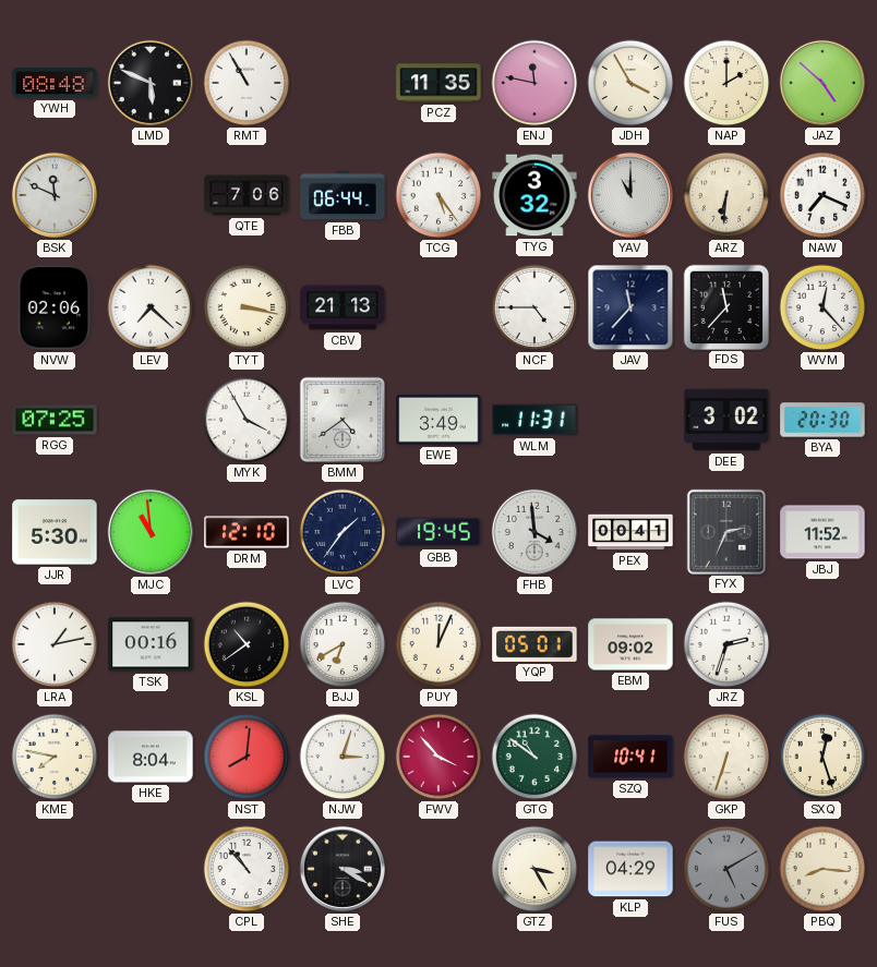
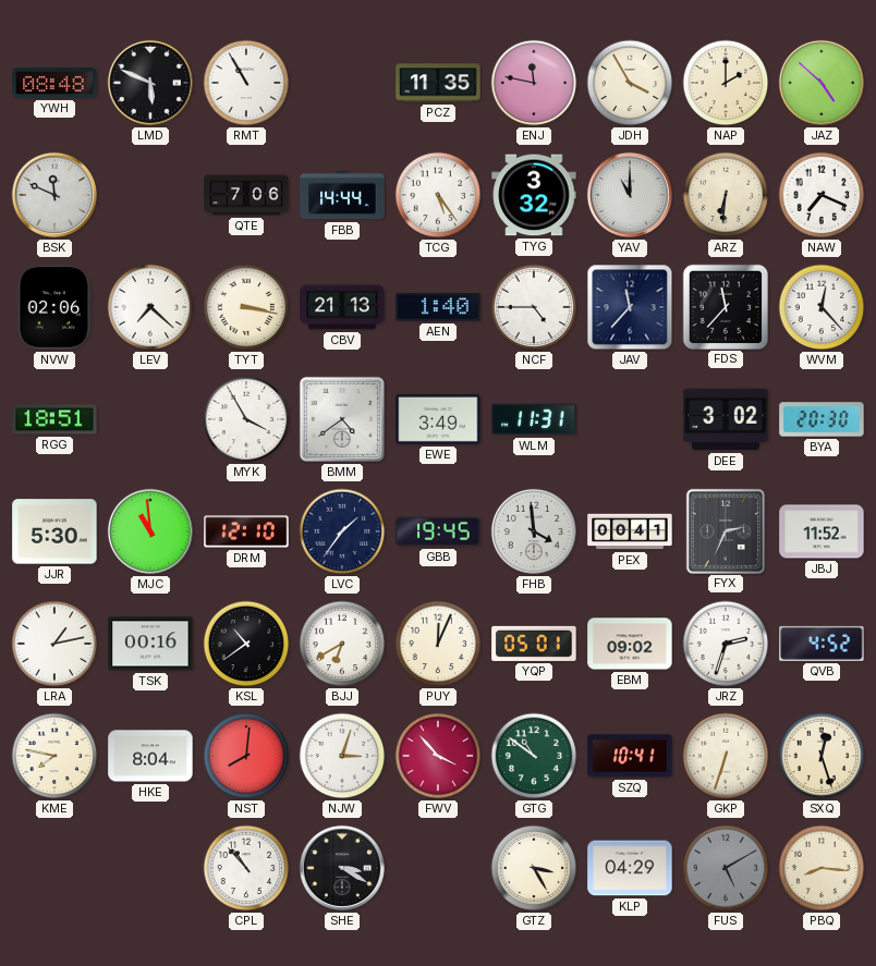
FBB: 06:44 -> 14:44 (342, 195)
AEN: none -> 1:40 (438, 307)
RGG: 07:25 -> 18:51 (54, 419)
QVB: none -> 4:52 (822, 644)
